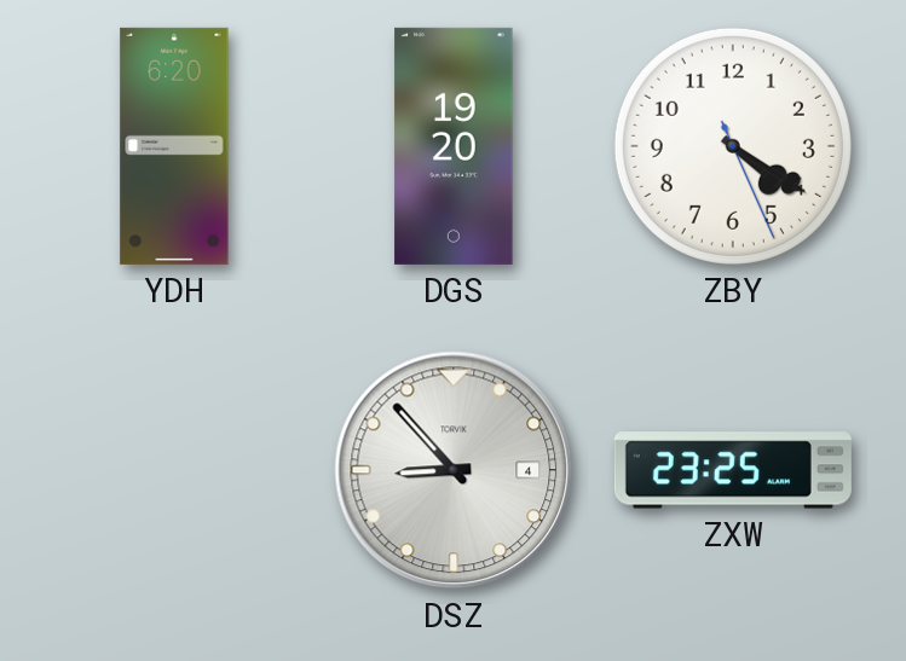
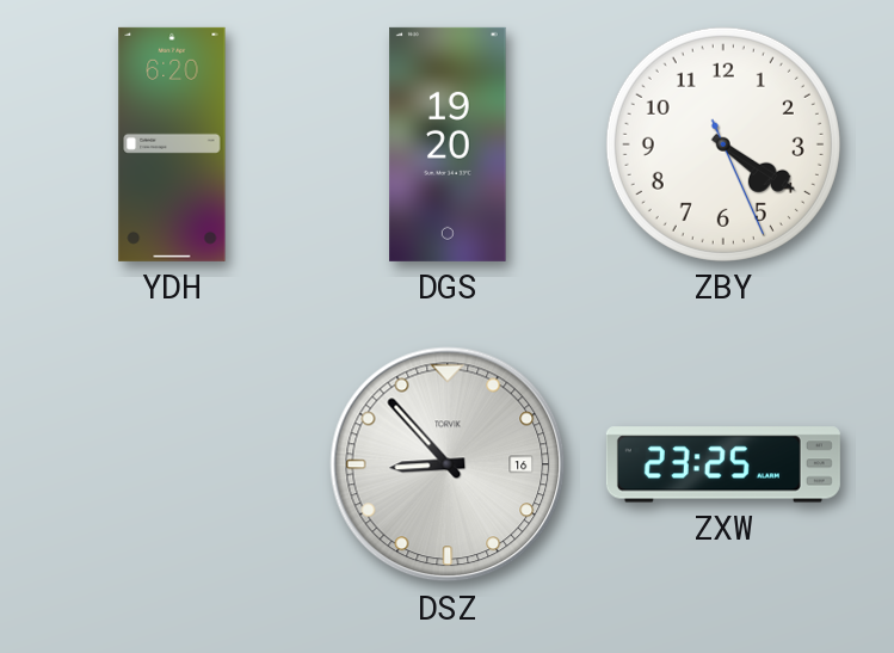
DSZ date: 4 -> 16 (448, 464)
